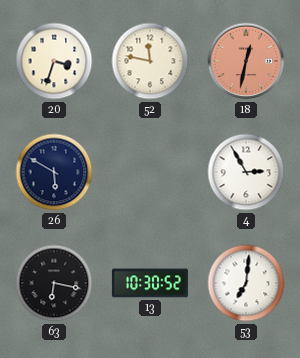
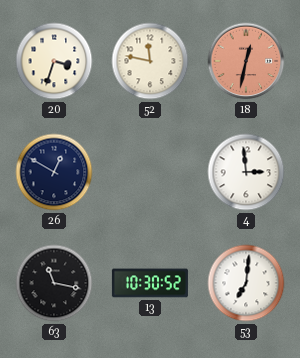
26: 5:50 -> 12:50 (54, 172)
4: 2:55 -> 2:59 (246, 172)
63: 6:17 -> 11:17 (54, 283)
